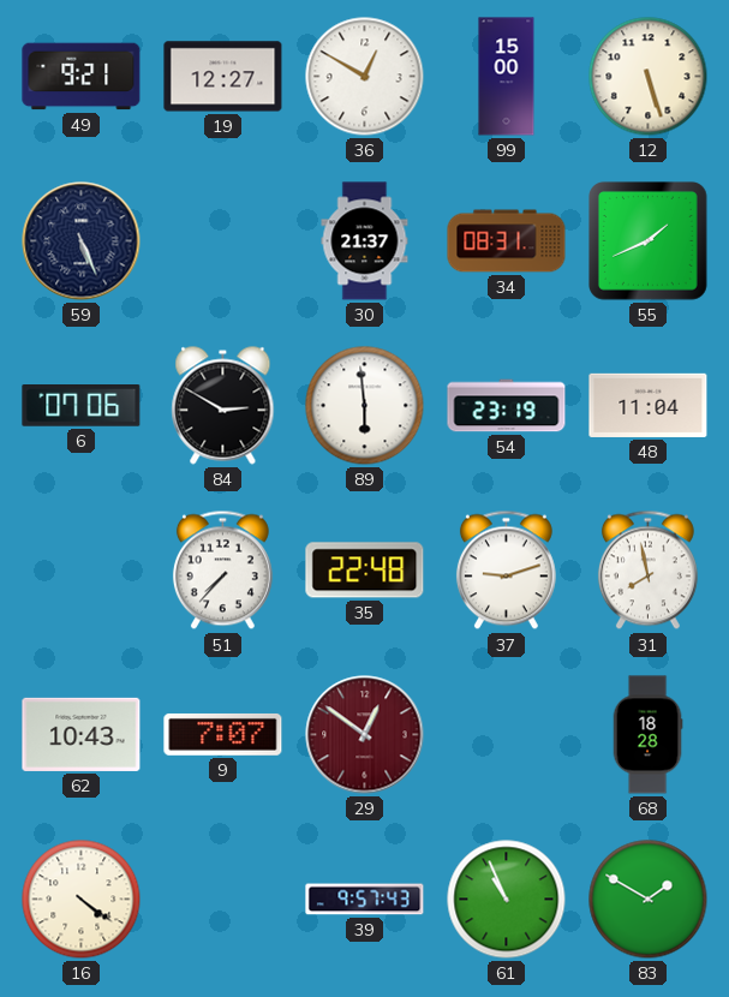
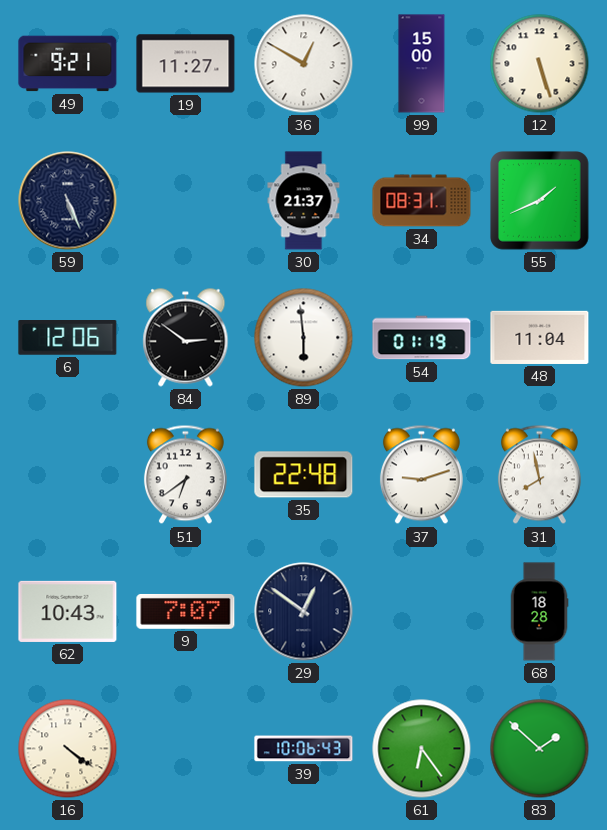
19: 12:27 -> 11:27 (186, 64)
6: 07:06 -> 12:06 (68, 338)
84: 2:50 -> 2:51 (186, 338)
54: 23:19 -> 01:19 (422, 338)
51: 7:37 -> 6:39 (185, 475)
29 dial: burgundy -> navy (304, 612)
39: 9:57 -> 10:06 (304, 749)
61: 10:56 -> 6:24 (422, 749)
83: 1:50 -> 1:52 (540, 749)
